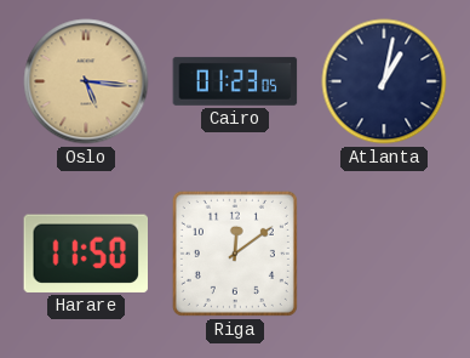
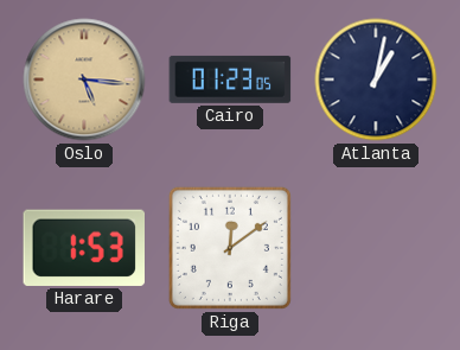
Harare: 11:50 -> 1:53 (83, 248)
